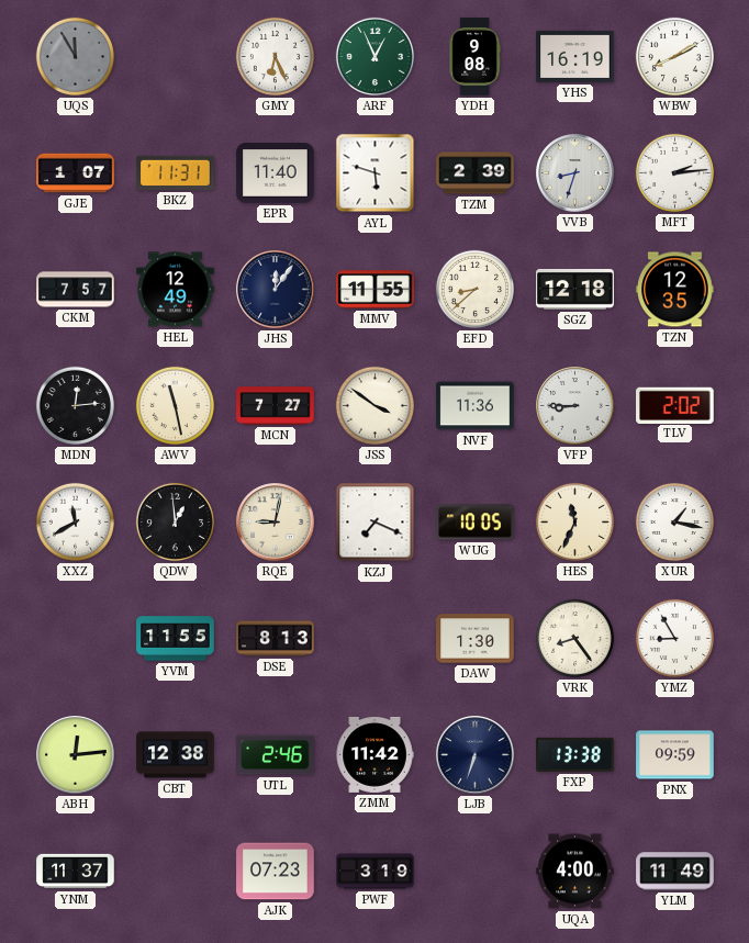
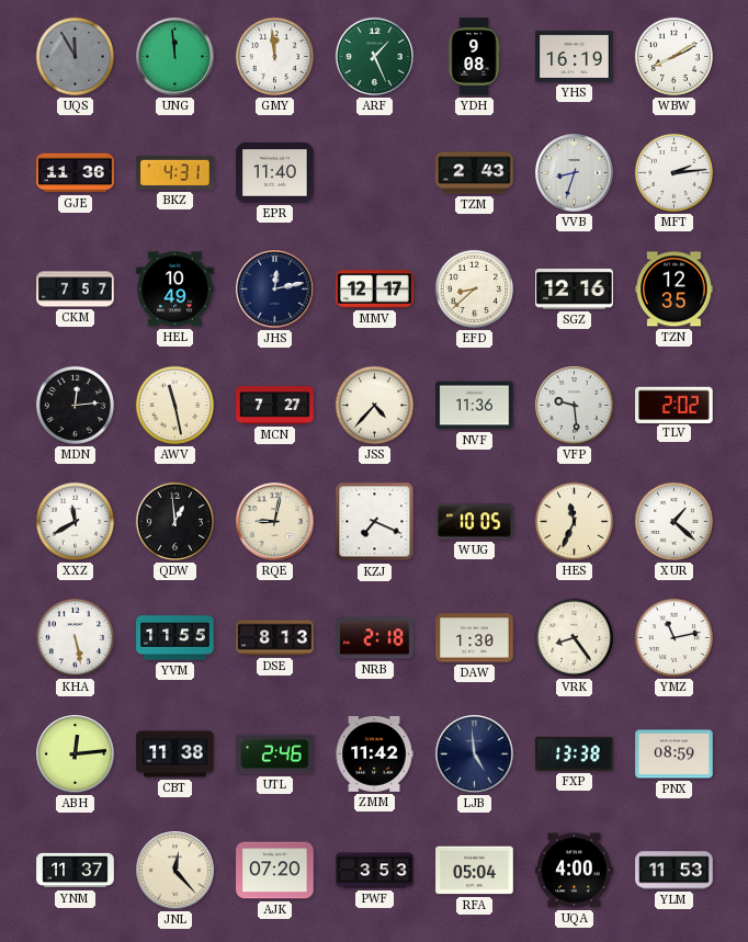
UNG: none -> 11:59 (175, 57)
GMY: 6:26 -> 11:59 (274, 56)
ARF: 12:56 -> 1:26 (374, 56)
GJE: 1:07 -> 11:36 (76, 173)
BKZ: 11:31 -> 4:31 (175, 172)
AYL: 5:48 -> none (376, 173)
TZM: 2:39 -> 2:43 (475, 173)
HEL: 12:49 -> 10:49 (175, 290)
JHS: 12:06 -> 12:13 (275, 290)
MMV: 11:55 -> 12:17 (375, 290)
SGZ: 12:18 -> 12:16 (575, 290)
JSS: 3:51 -> 4:37 (374, 405)
VFP: 8:45 -> 9:29 (575, 406)
XUR: 1:17 -> 1:22 (673, 521)
KHA: none -> 5:28 (75, 637)
NRB: none -> 2:18 (375, 638)
YMZ: 8:55 -> 11:13 (673, 637)
CBT: 12:38 -> 11:38 (175, 754)
LJB: 6:33 -> 4:59 (475, 754)
PNX: 09:59 -> 08:59 (675, 754)
JNL: none -> 12:23 (175, 871)
AJK: 07:23 -> 07:20 (275, 871)
PWF: 3:19 -> 3:53 (375, 871)
RFA: none -> 05:04 (475, 871)
YLM: 11:49 -> 11:53 (675, 871)
